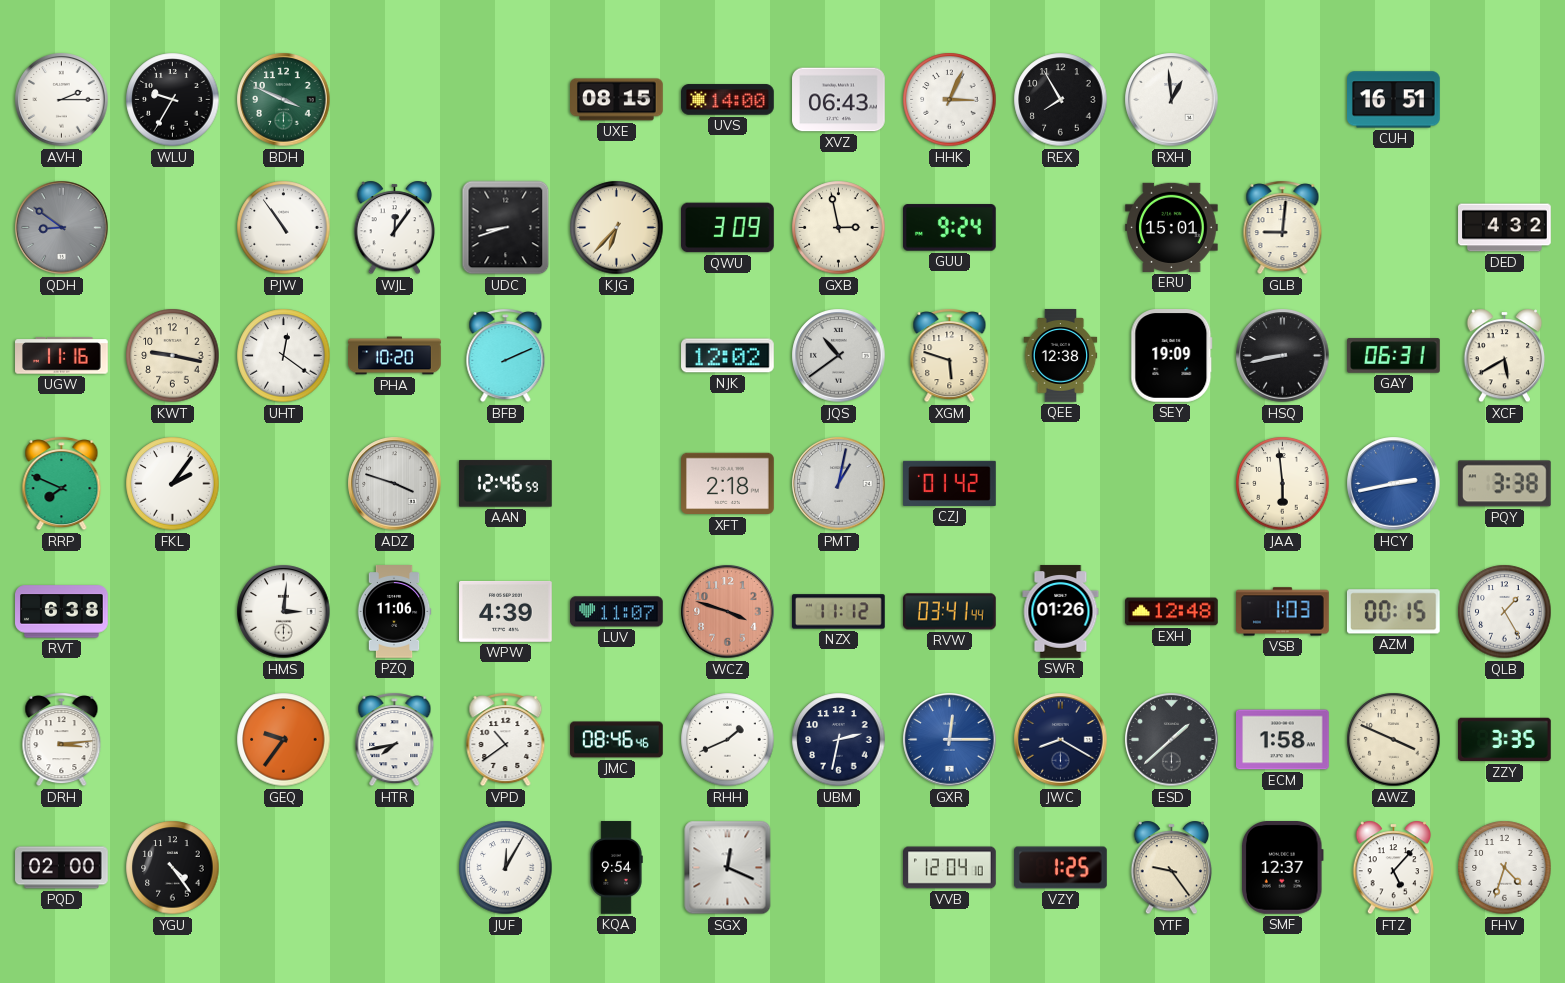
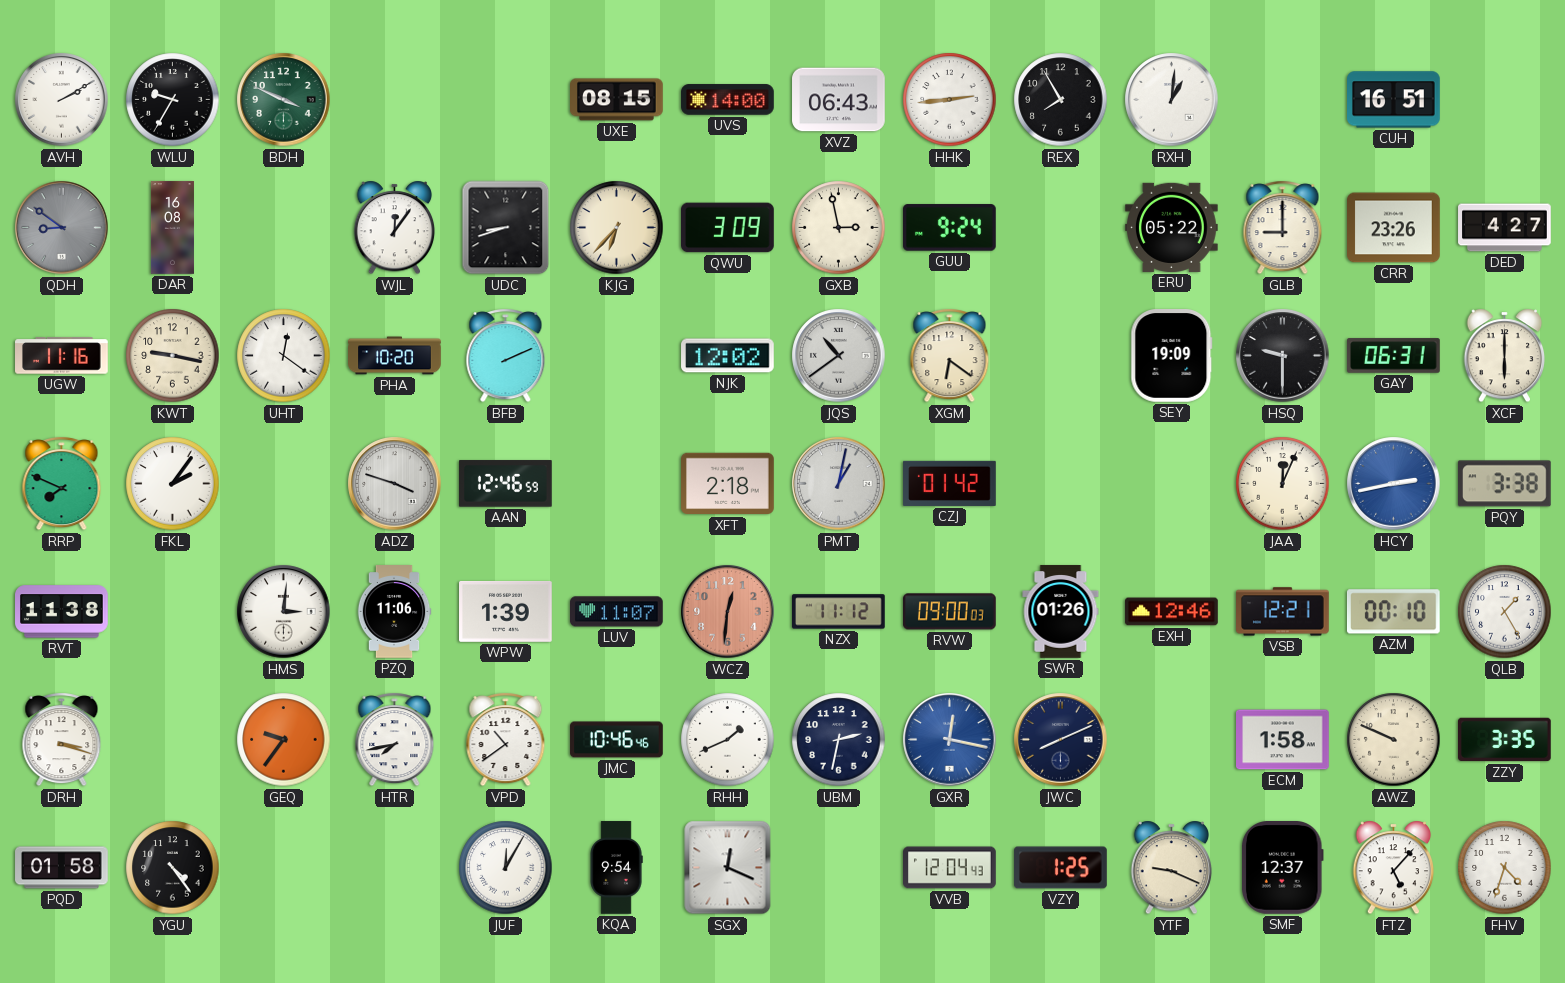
AVH: 2:15 -> 2:10 (62, 100)
HHK: 3:04 -> 2:44 (950, 100)
RXH: 12:59 -> 1:01 (1172, 100)
DAR: none -> 16:08 (172, 228)
PJW: 10:54 -> none (284, 228)
ERU: 15:01 -> 05:22 (1172, 227)
GLB: 9:01 -> 9:00 (1283, 228)
CRR: none -> 23:26 (1394, 228)
DED: 4:32 -> 4:27 (1505, 228)
XGM: 5:48 -> 6:21 (950, 356)
QEE: 12:38 -> none (1061, 356)
HSQ: 8:43 -> 9:30 (1283, 356)
XCF: 5:40 -> 6:00 (1505, 356)
JAA: 5:59 -> 12:04 (1283, 484)
RVT: 6:38 -> 11:38 (62, 612)
WPW: 4:39 -> 1:39 (506, 612)
WCZ: 3:48 -> 12:31 (728, 612)
RVW: 03:41 -> 09:00 (950, 612)
EXH: 12:48 -> 12:46 (1172, 612)
VSB: 1:03 -> 12:21 (1283, 612)
AZM: 00:15 -> 00:10 (1393, 612)
DRH: 3:14 -> 3:18 (62, 740)
JMC: 08:46 -> 10:46 (617, 740)
GXR: 12:15 -> 12:17 (950, 740)
JWC: 8:20 -> 8:11 (1061, 740)
ESD: 1:38 -> none (1172, 740)
AWZ: 3:49 -> 9:49 (1394, 740)
PQD: 02:00 -> 01:58 (62, 868)
VVB: 12:04:10 -> 12:04:43 (950, 868)
YTF: 9:24 -> 9:19 (1172, 868)
